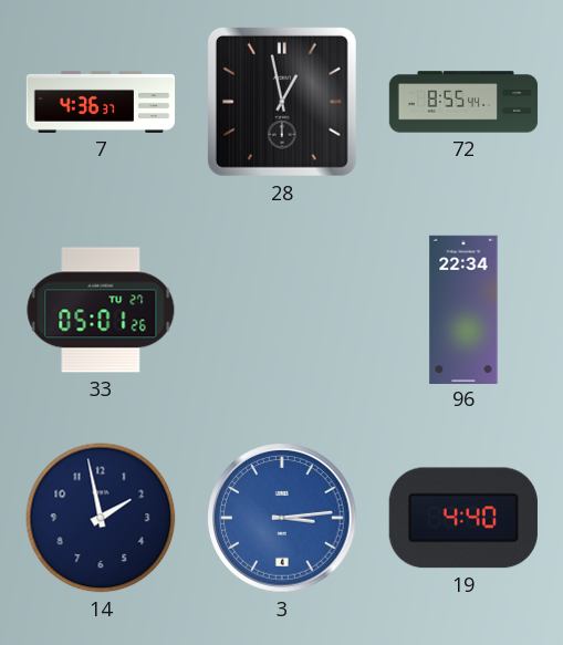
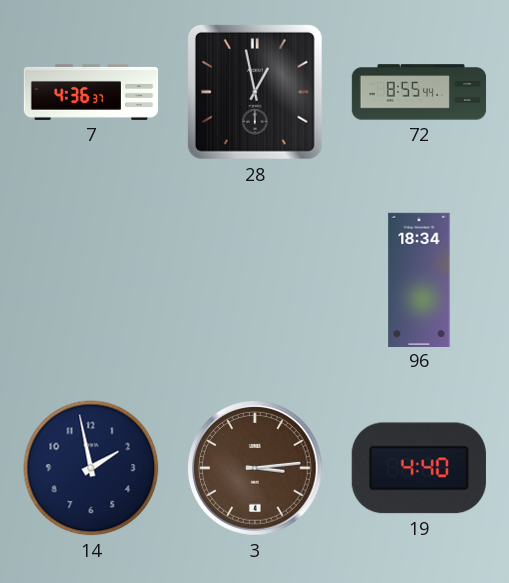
33: 05:01 -> none (101, 310)
96: 22:34 -> 18:34 (419, 279)
3 dial: blue -> brown (255, 468)
